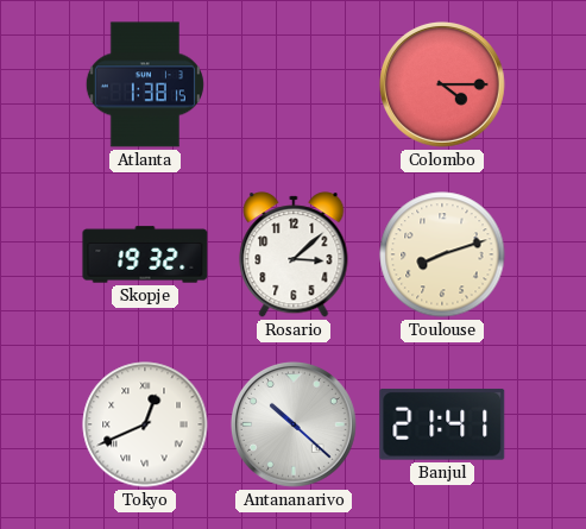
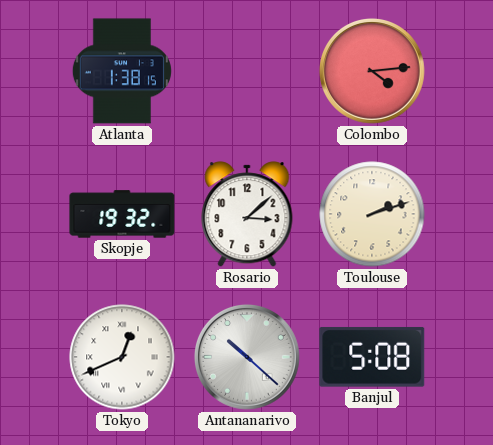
Colombo: 4:15 -> 4:14 (372, 71)
Toulouse: 8:12 -> 2:12 (372, 214)
Banjul: 21:41 -> 5:08 (372, 357)
